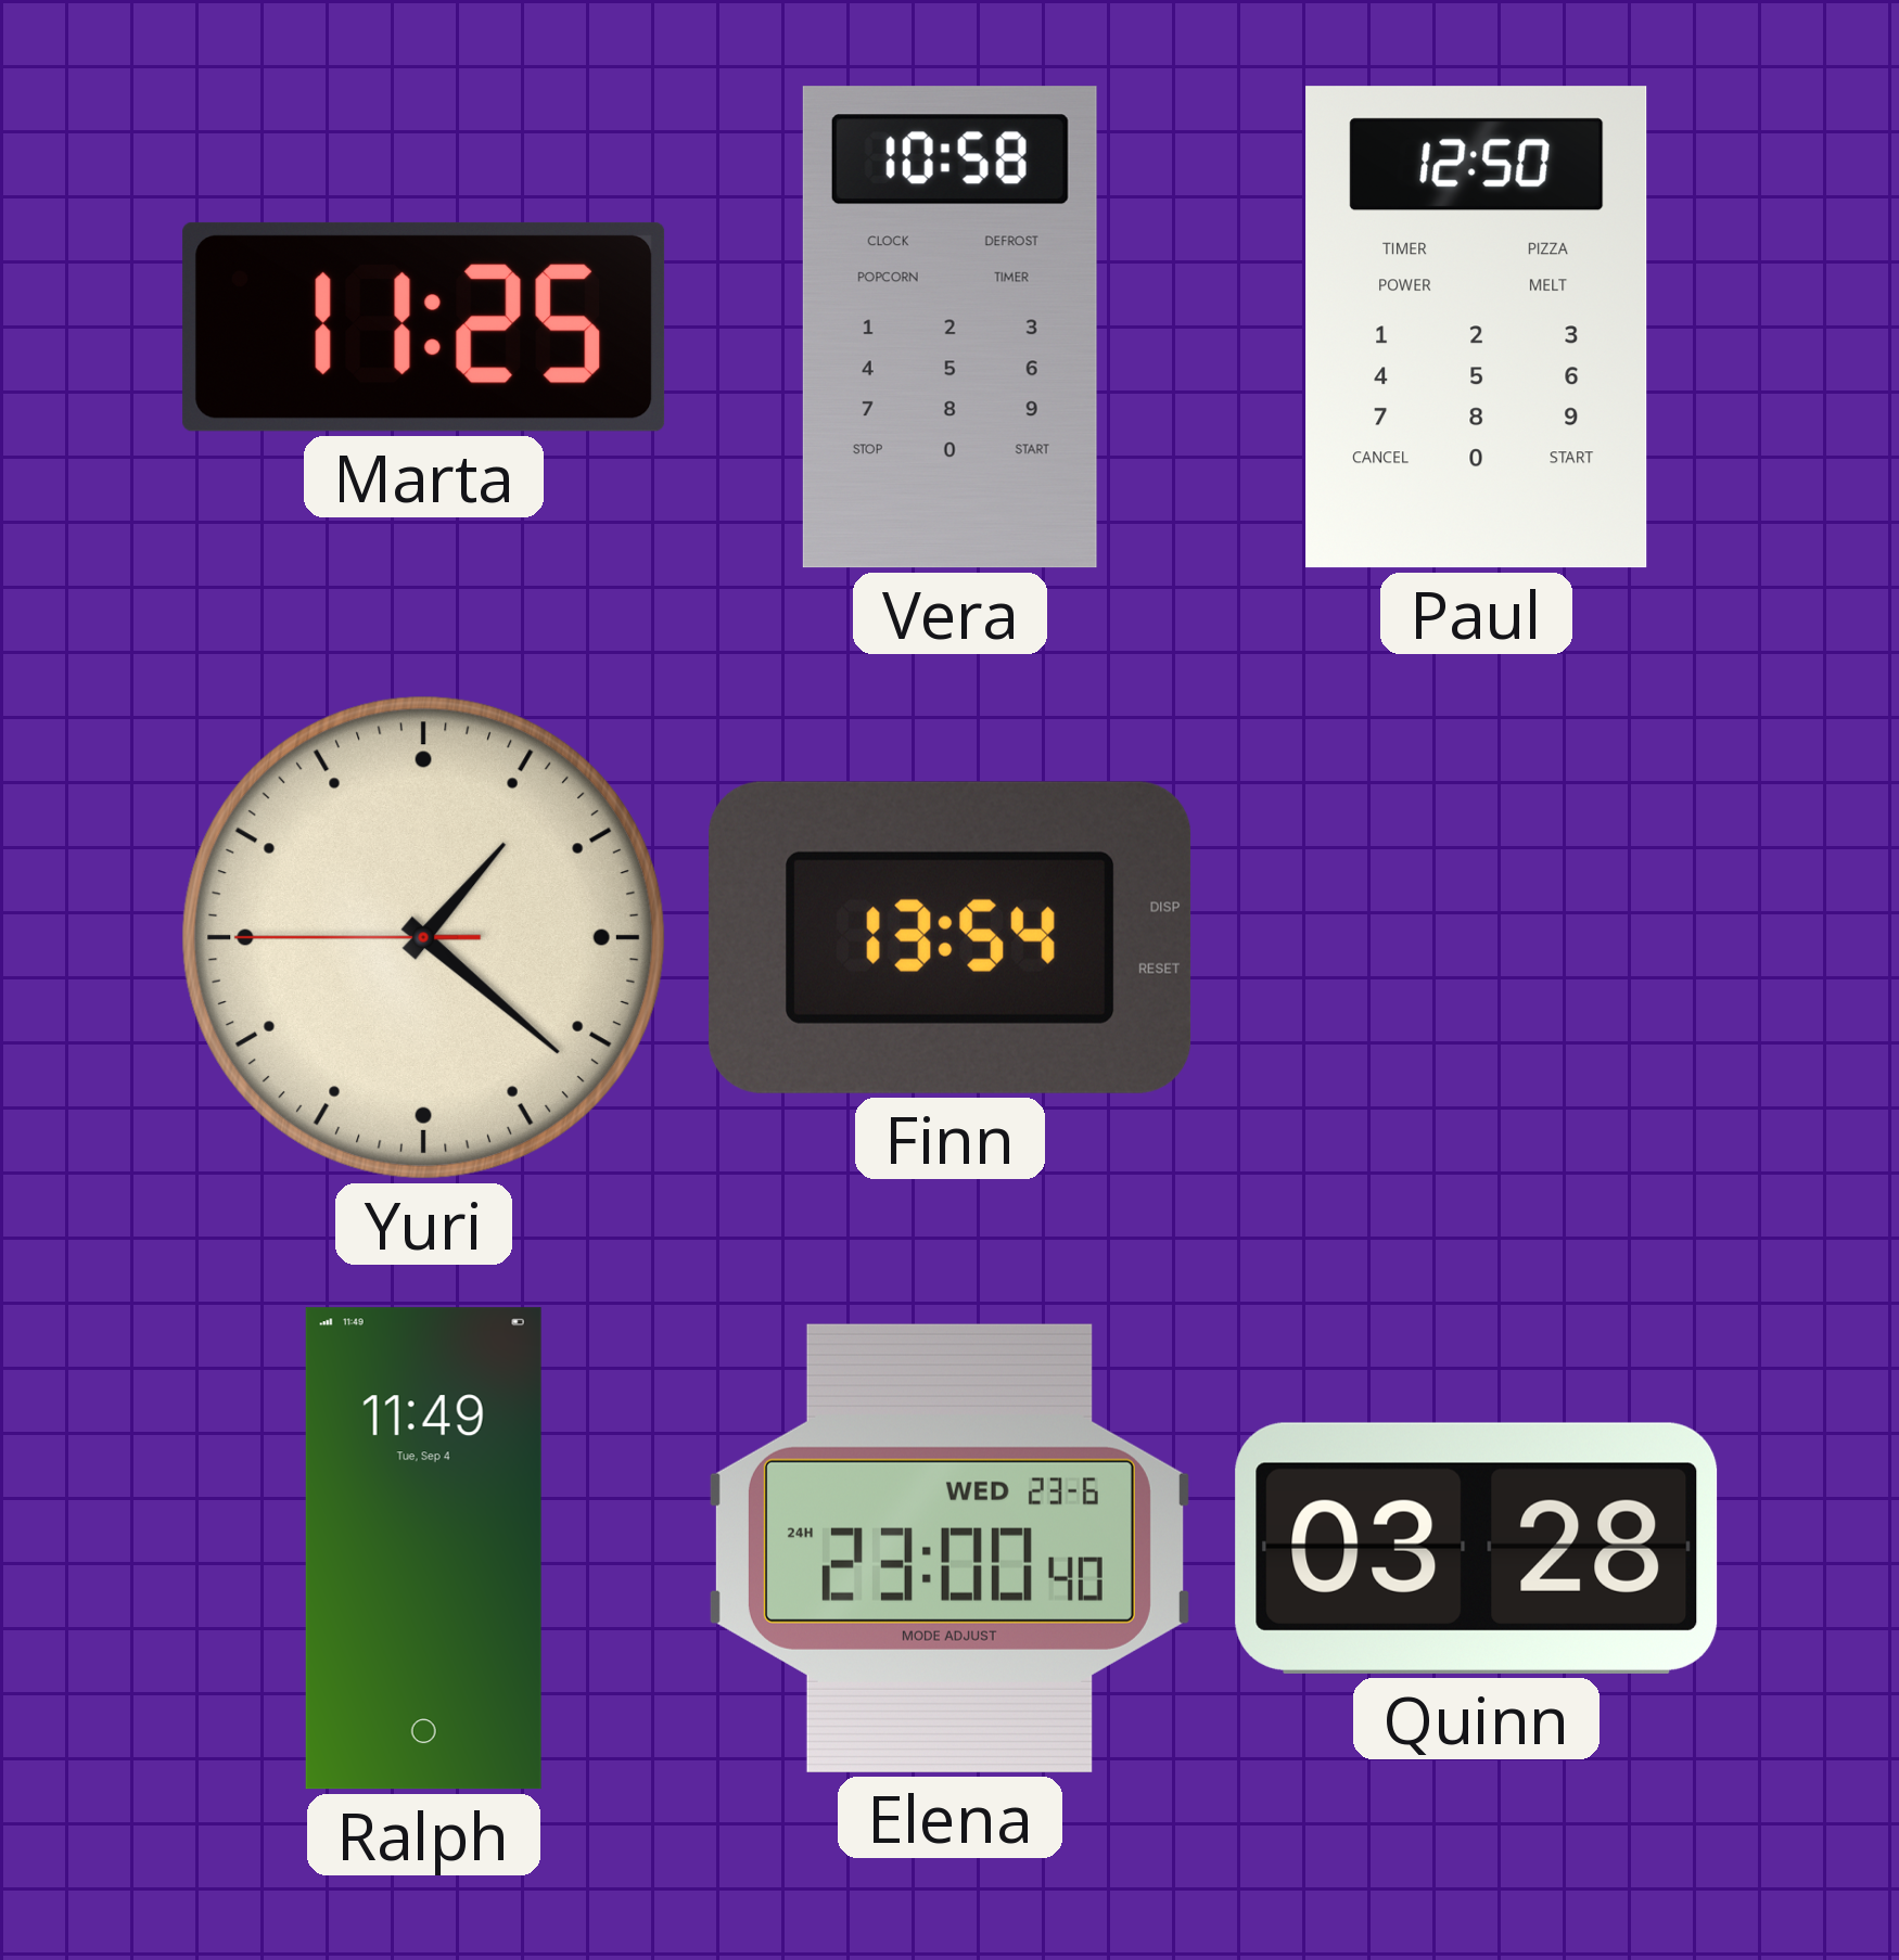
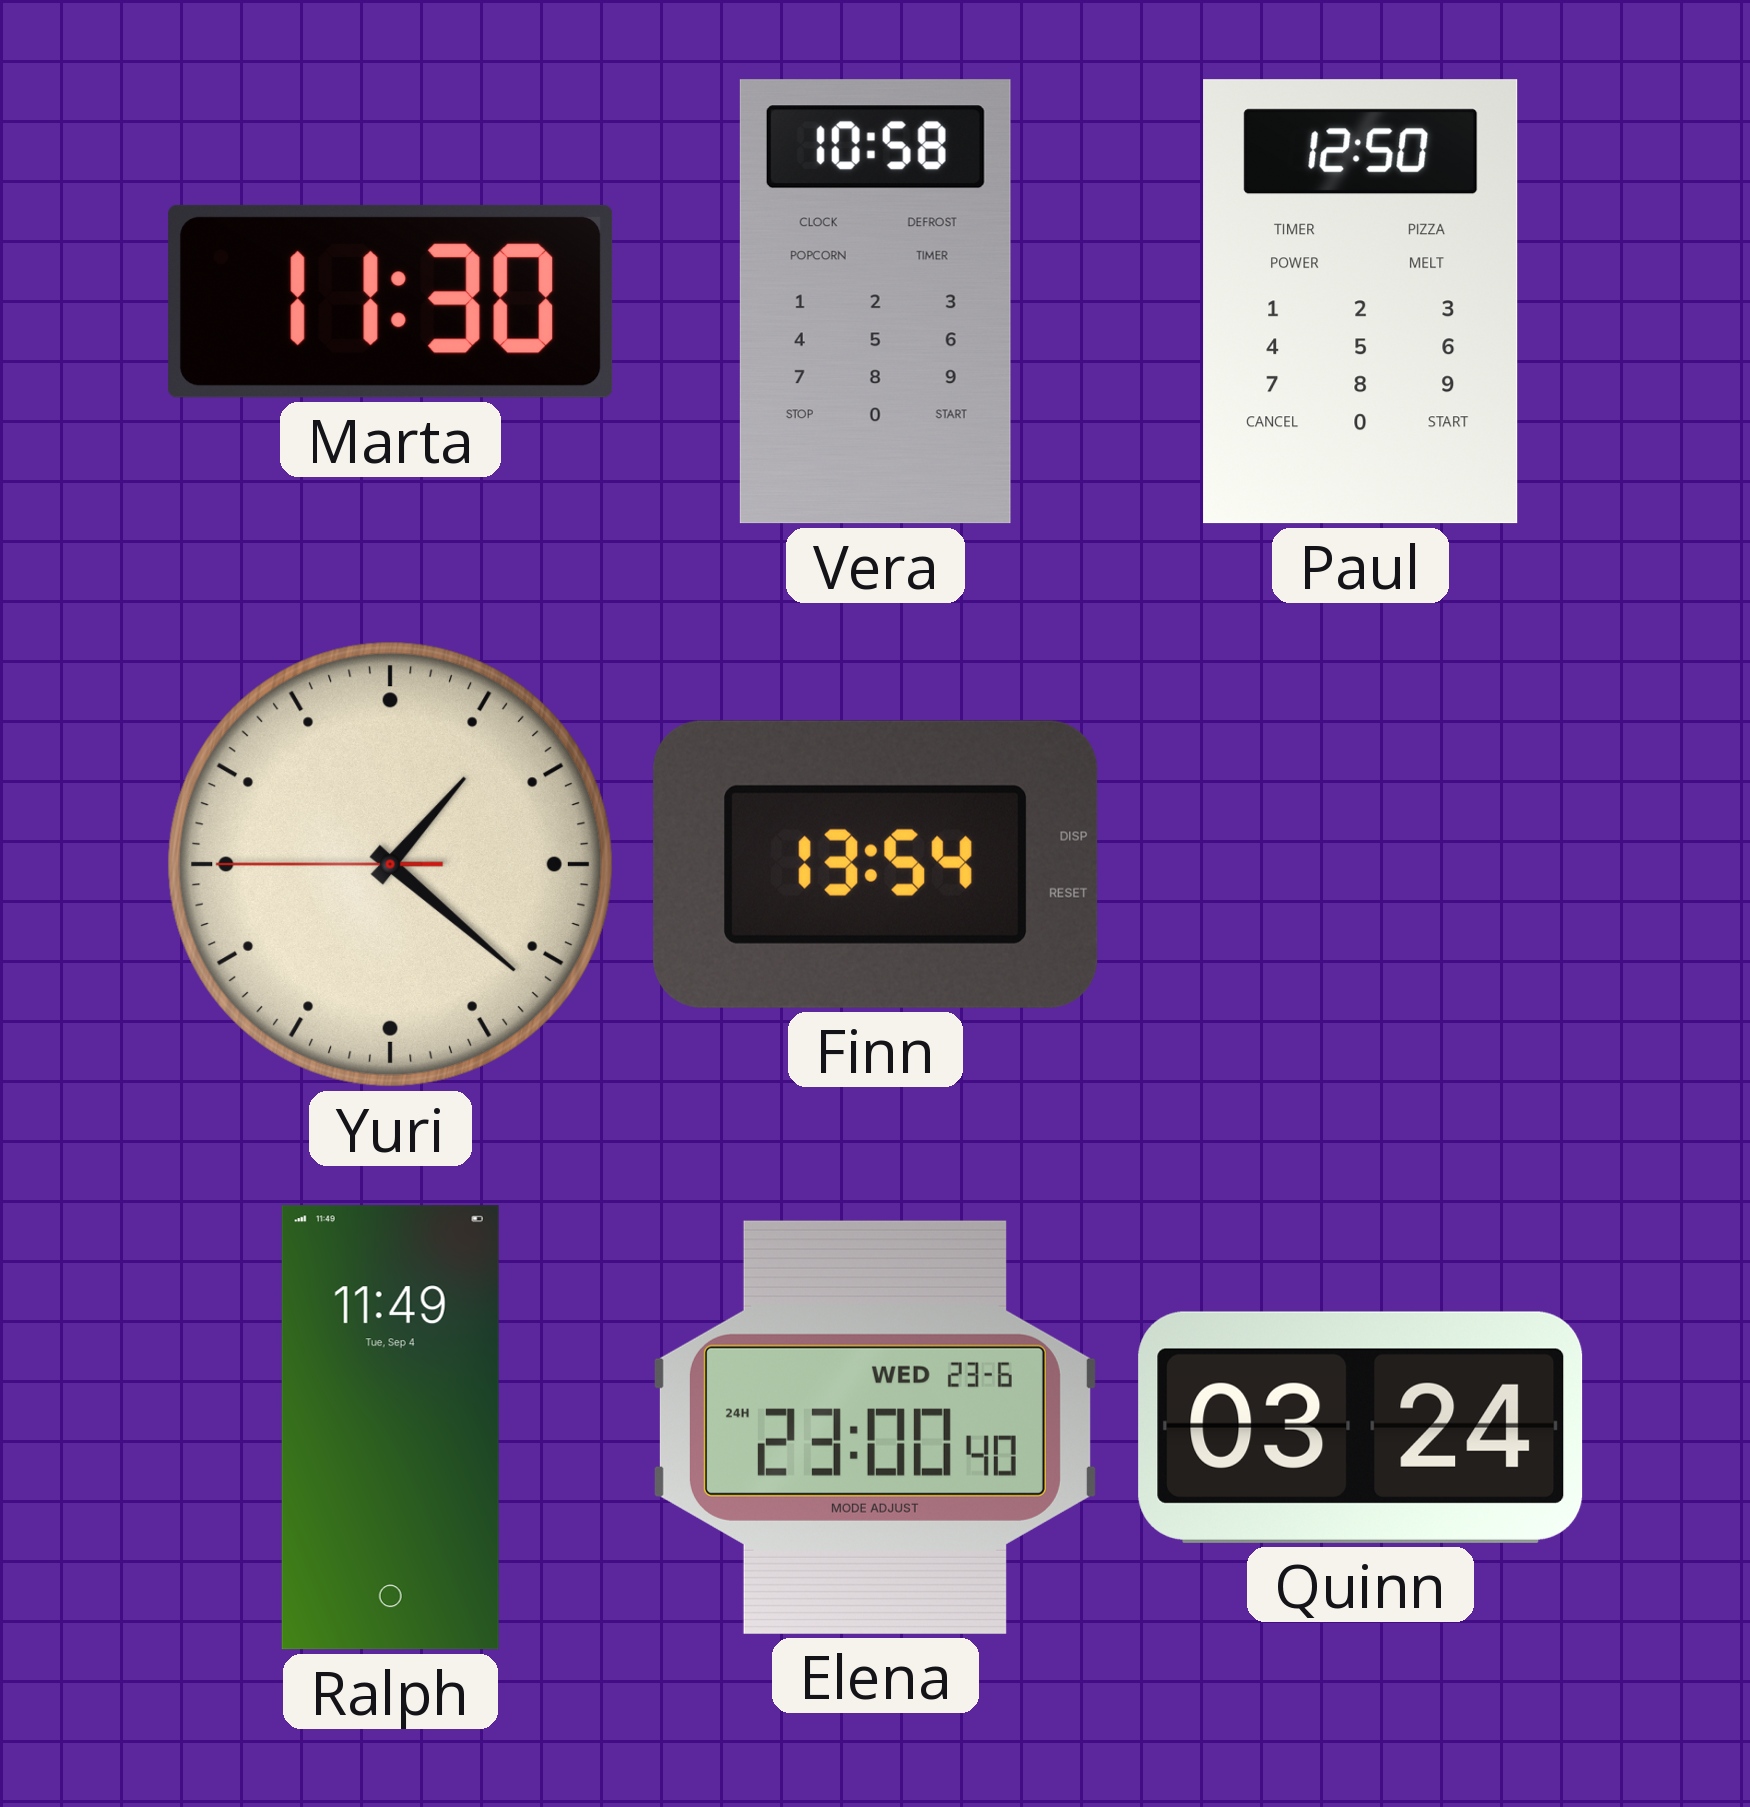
Marta: 11:25 -> 11:30 (391, 301)
Quinn: 03:28 -> 03:24 (1361, 1427)
